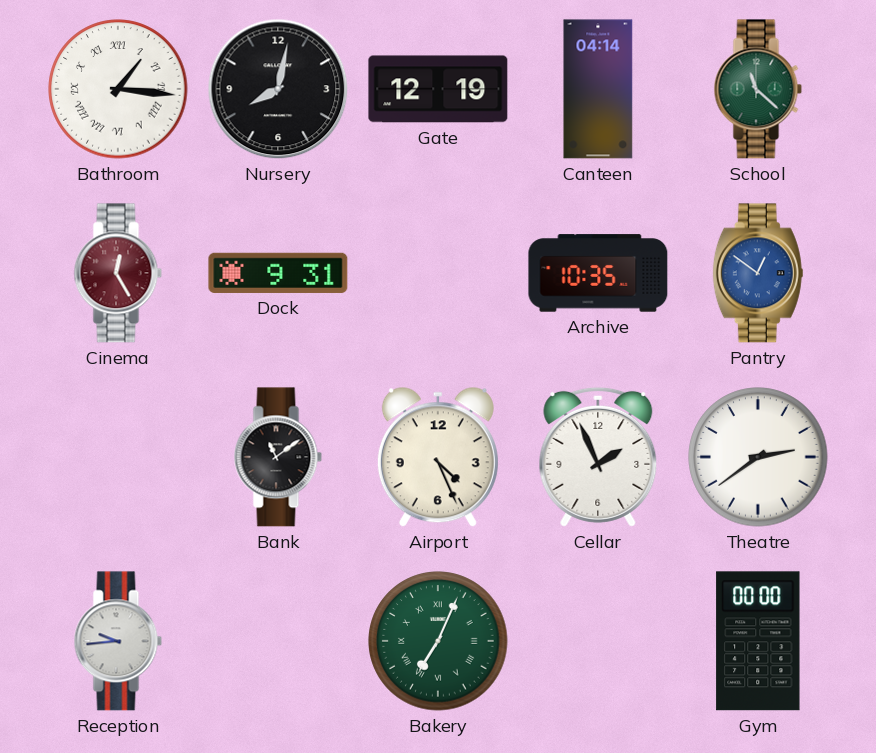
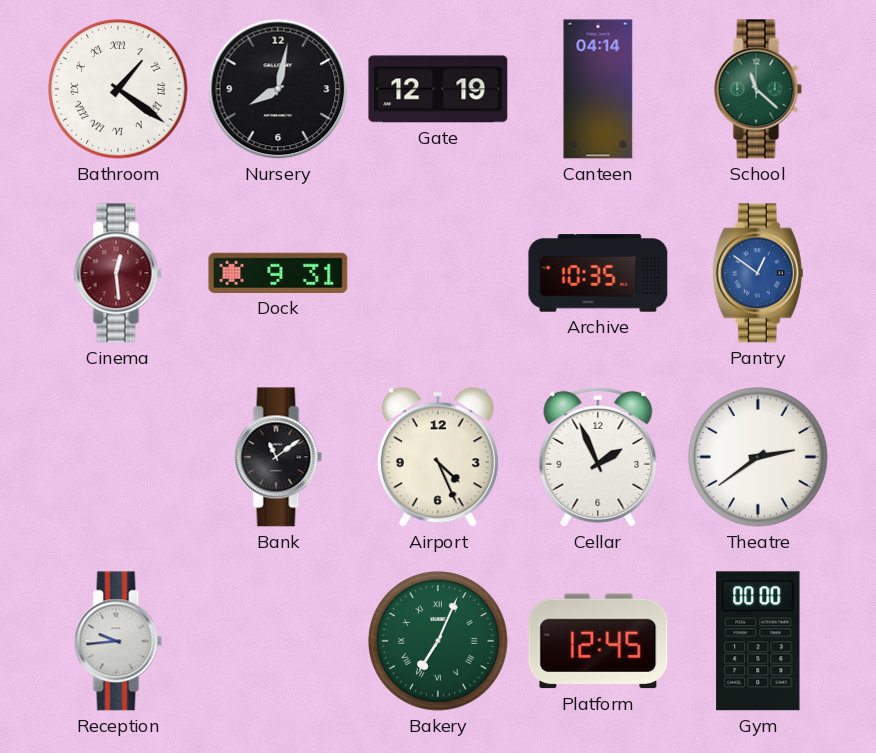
Bathroom: 1:16 -> 1:21 (118, 89)
Cinema: 12:25 -> 12:29 (118, 273)
Platform: none -> 12:45 (598, 641)
